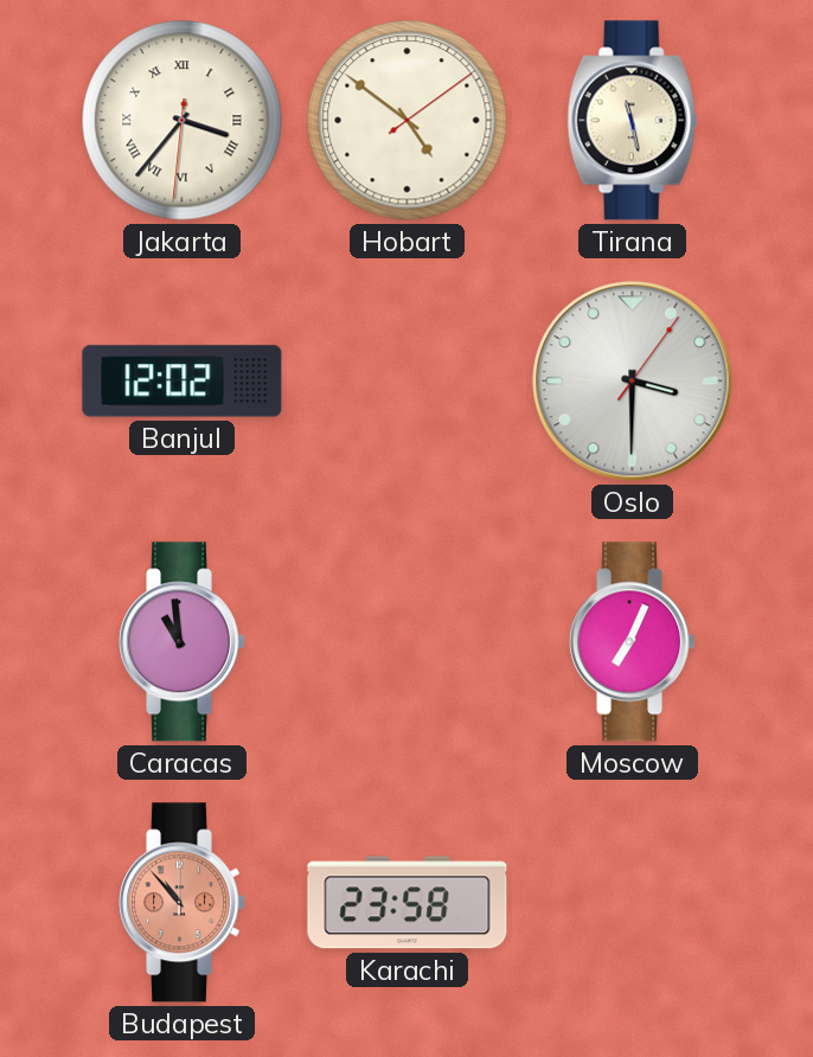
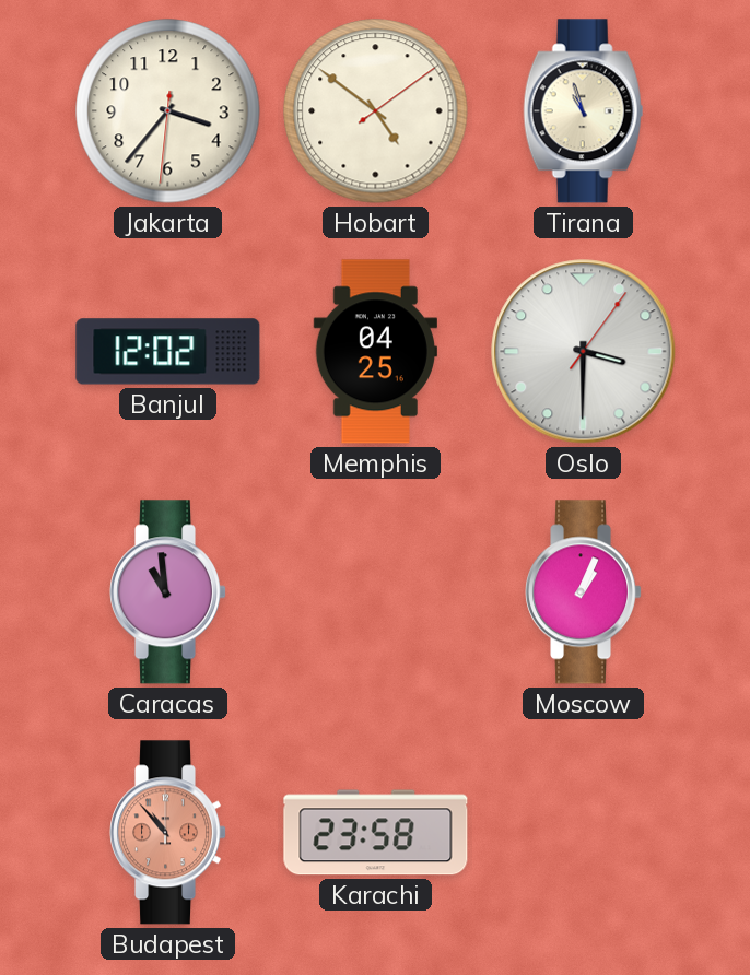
Jakarta numerals: Roman -> Arabic (168, 111)
Tirana: 11:28 -> 10:57 (584, 111)
Memphis: none -> 04:25 (375, 352)
Moscow: 7:04 -> 1:04 (584, 592)
